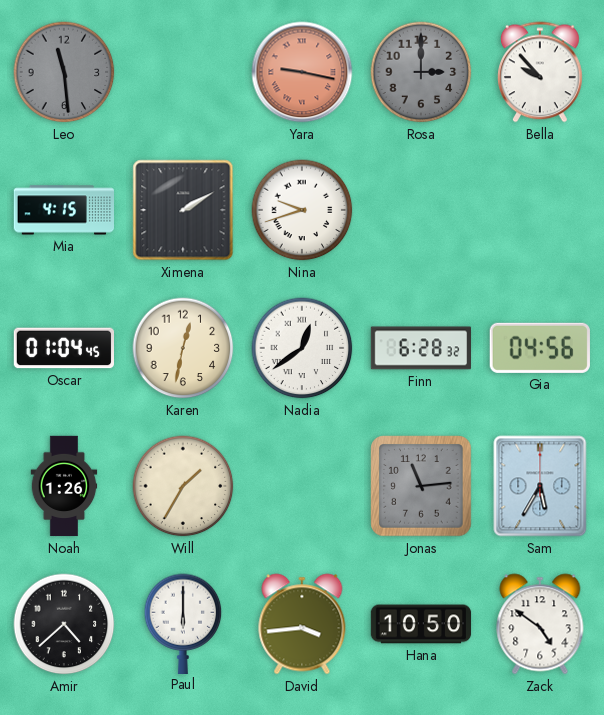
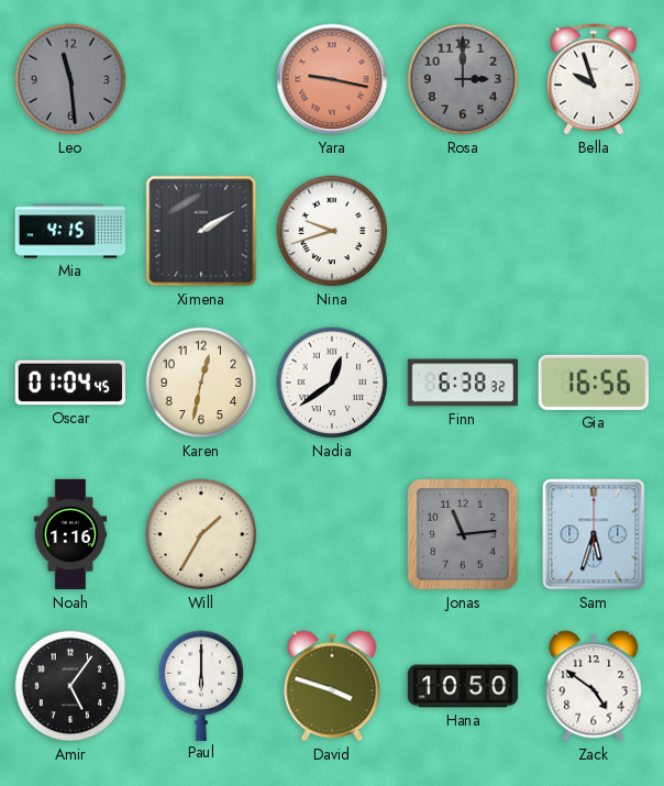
Bella: 9:53 -> 9:57 (595, 79)
Finn: 6:28 -> 6:38 (462, 383)
Gia: 04:56 -> 16:56 (594, 383)
Noah: 1:26 -> 1:16 (70, 534)
Sam: 5:35 -> 5:33 (594, 534)
Amir: 4:38 -> 5:06 (70, 686)
David: 3:44 -> 3:48 (332, 686)
